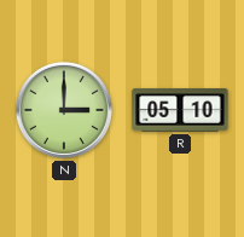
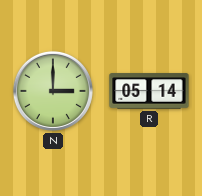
R: 05:10 -> 05:14 (149, 91)
